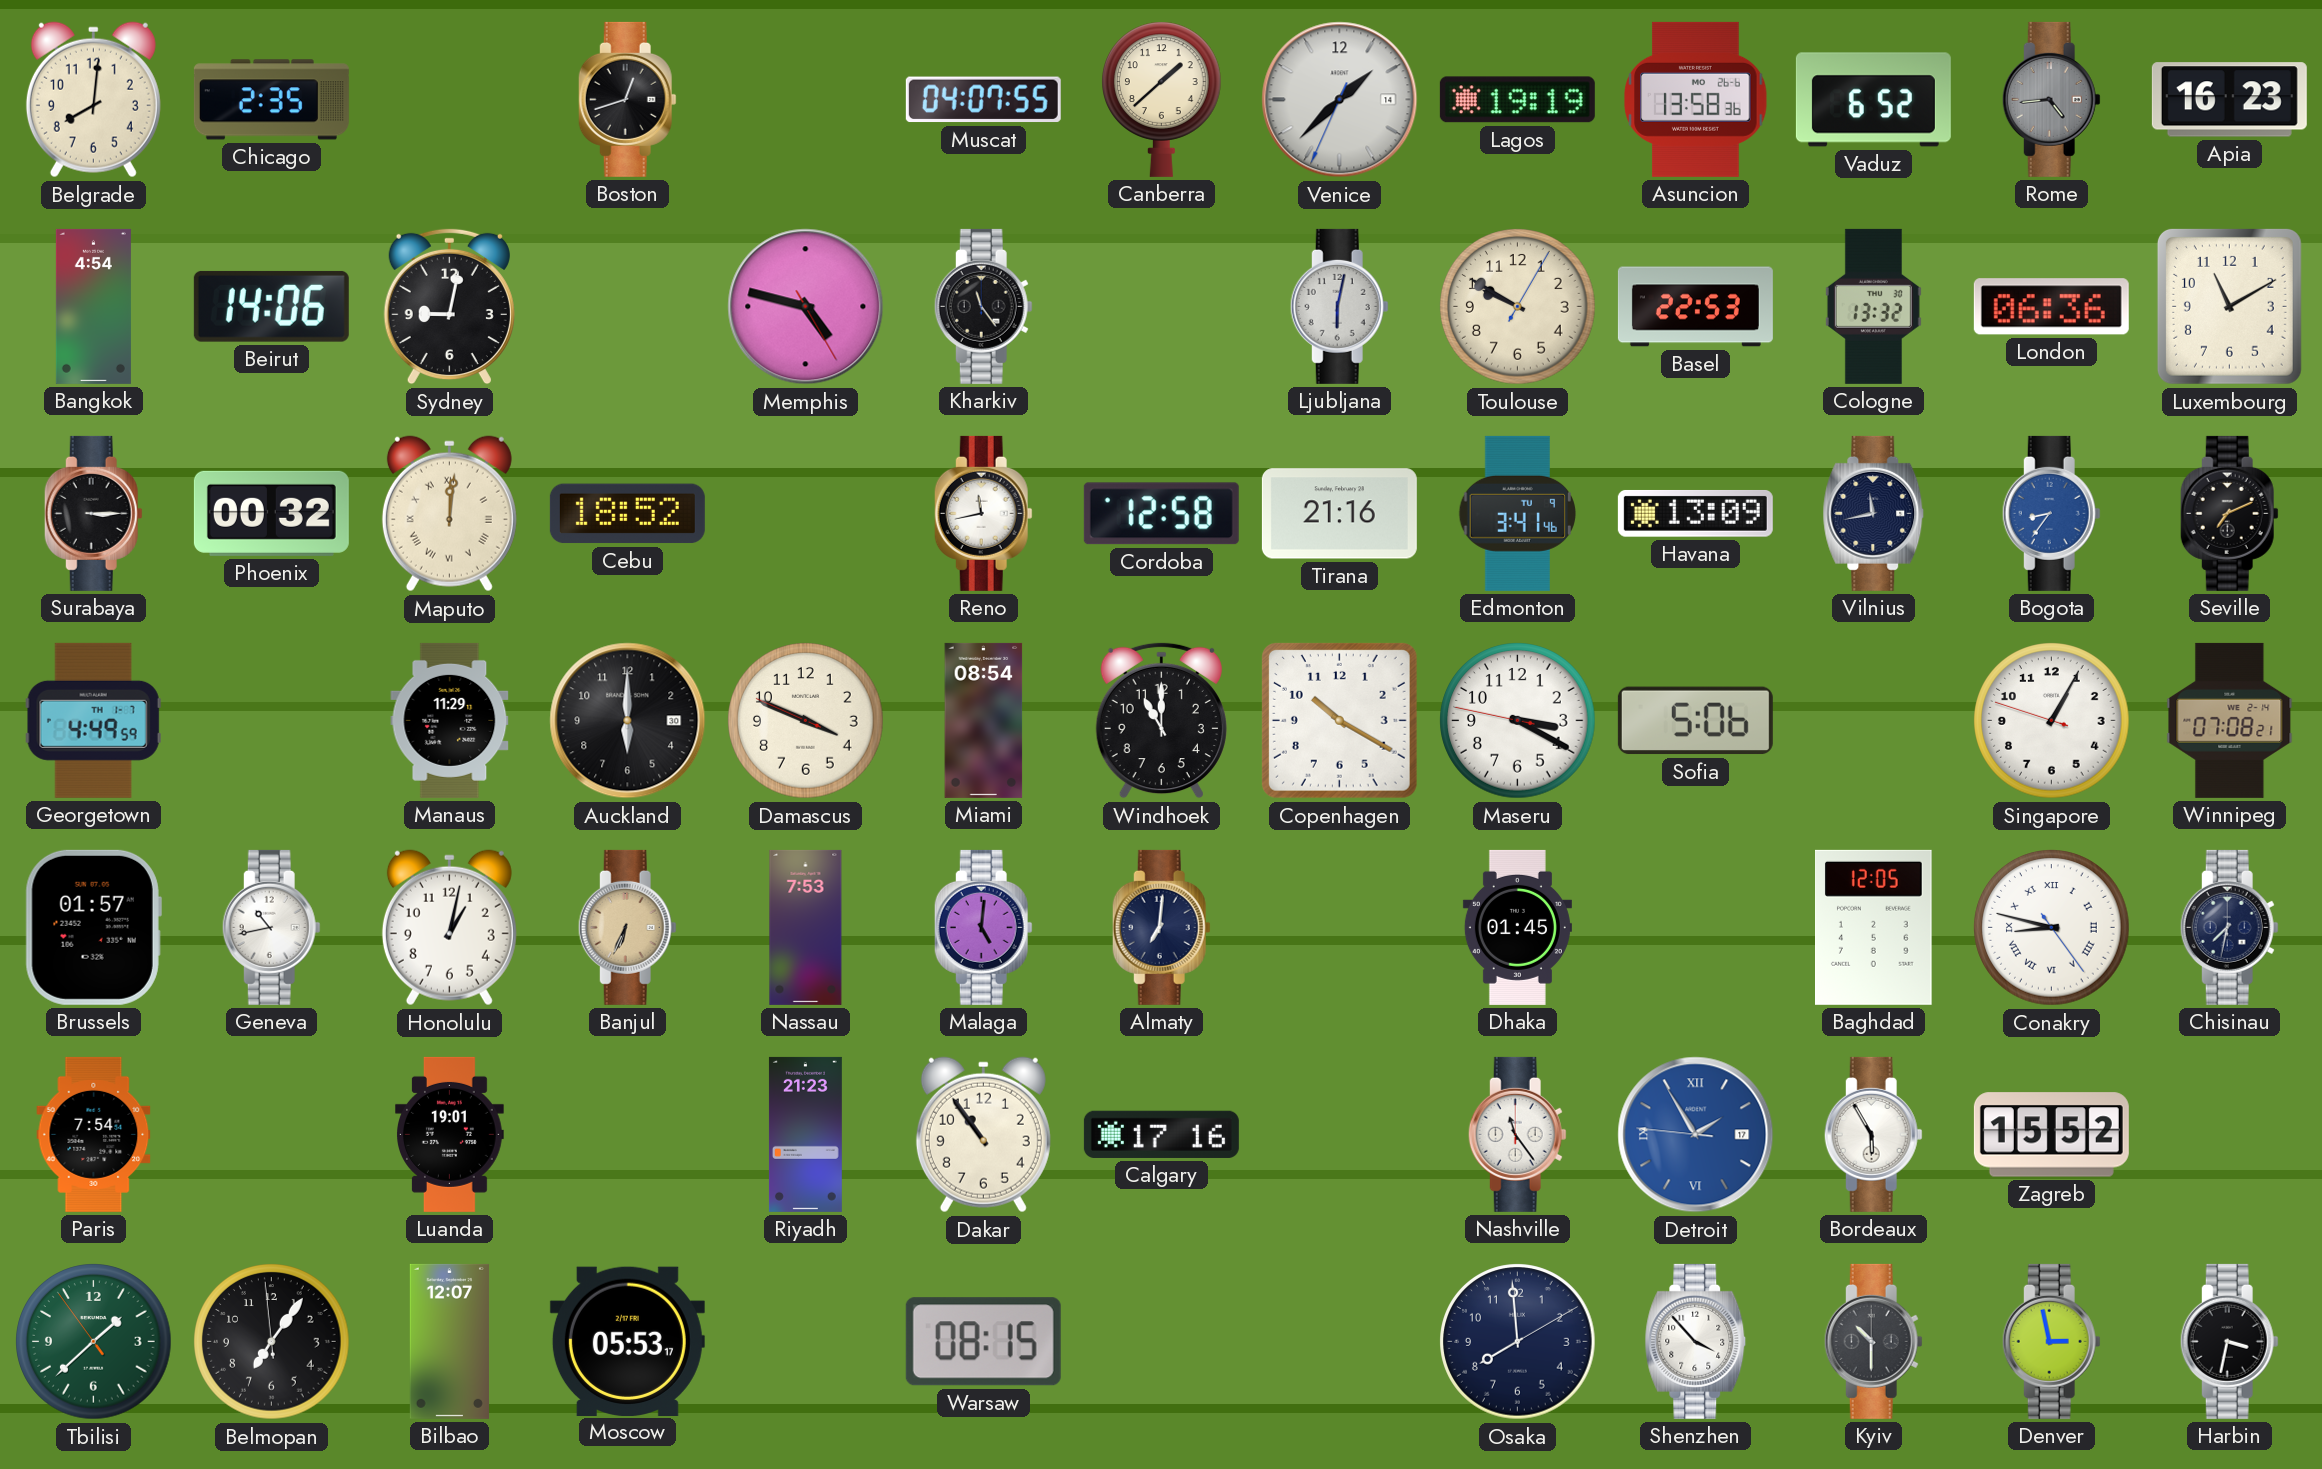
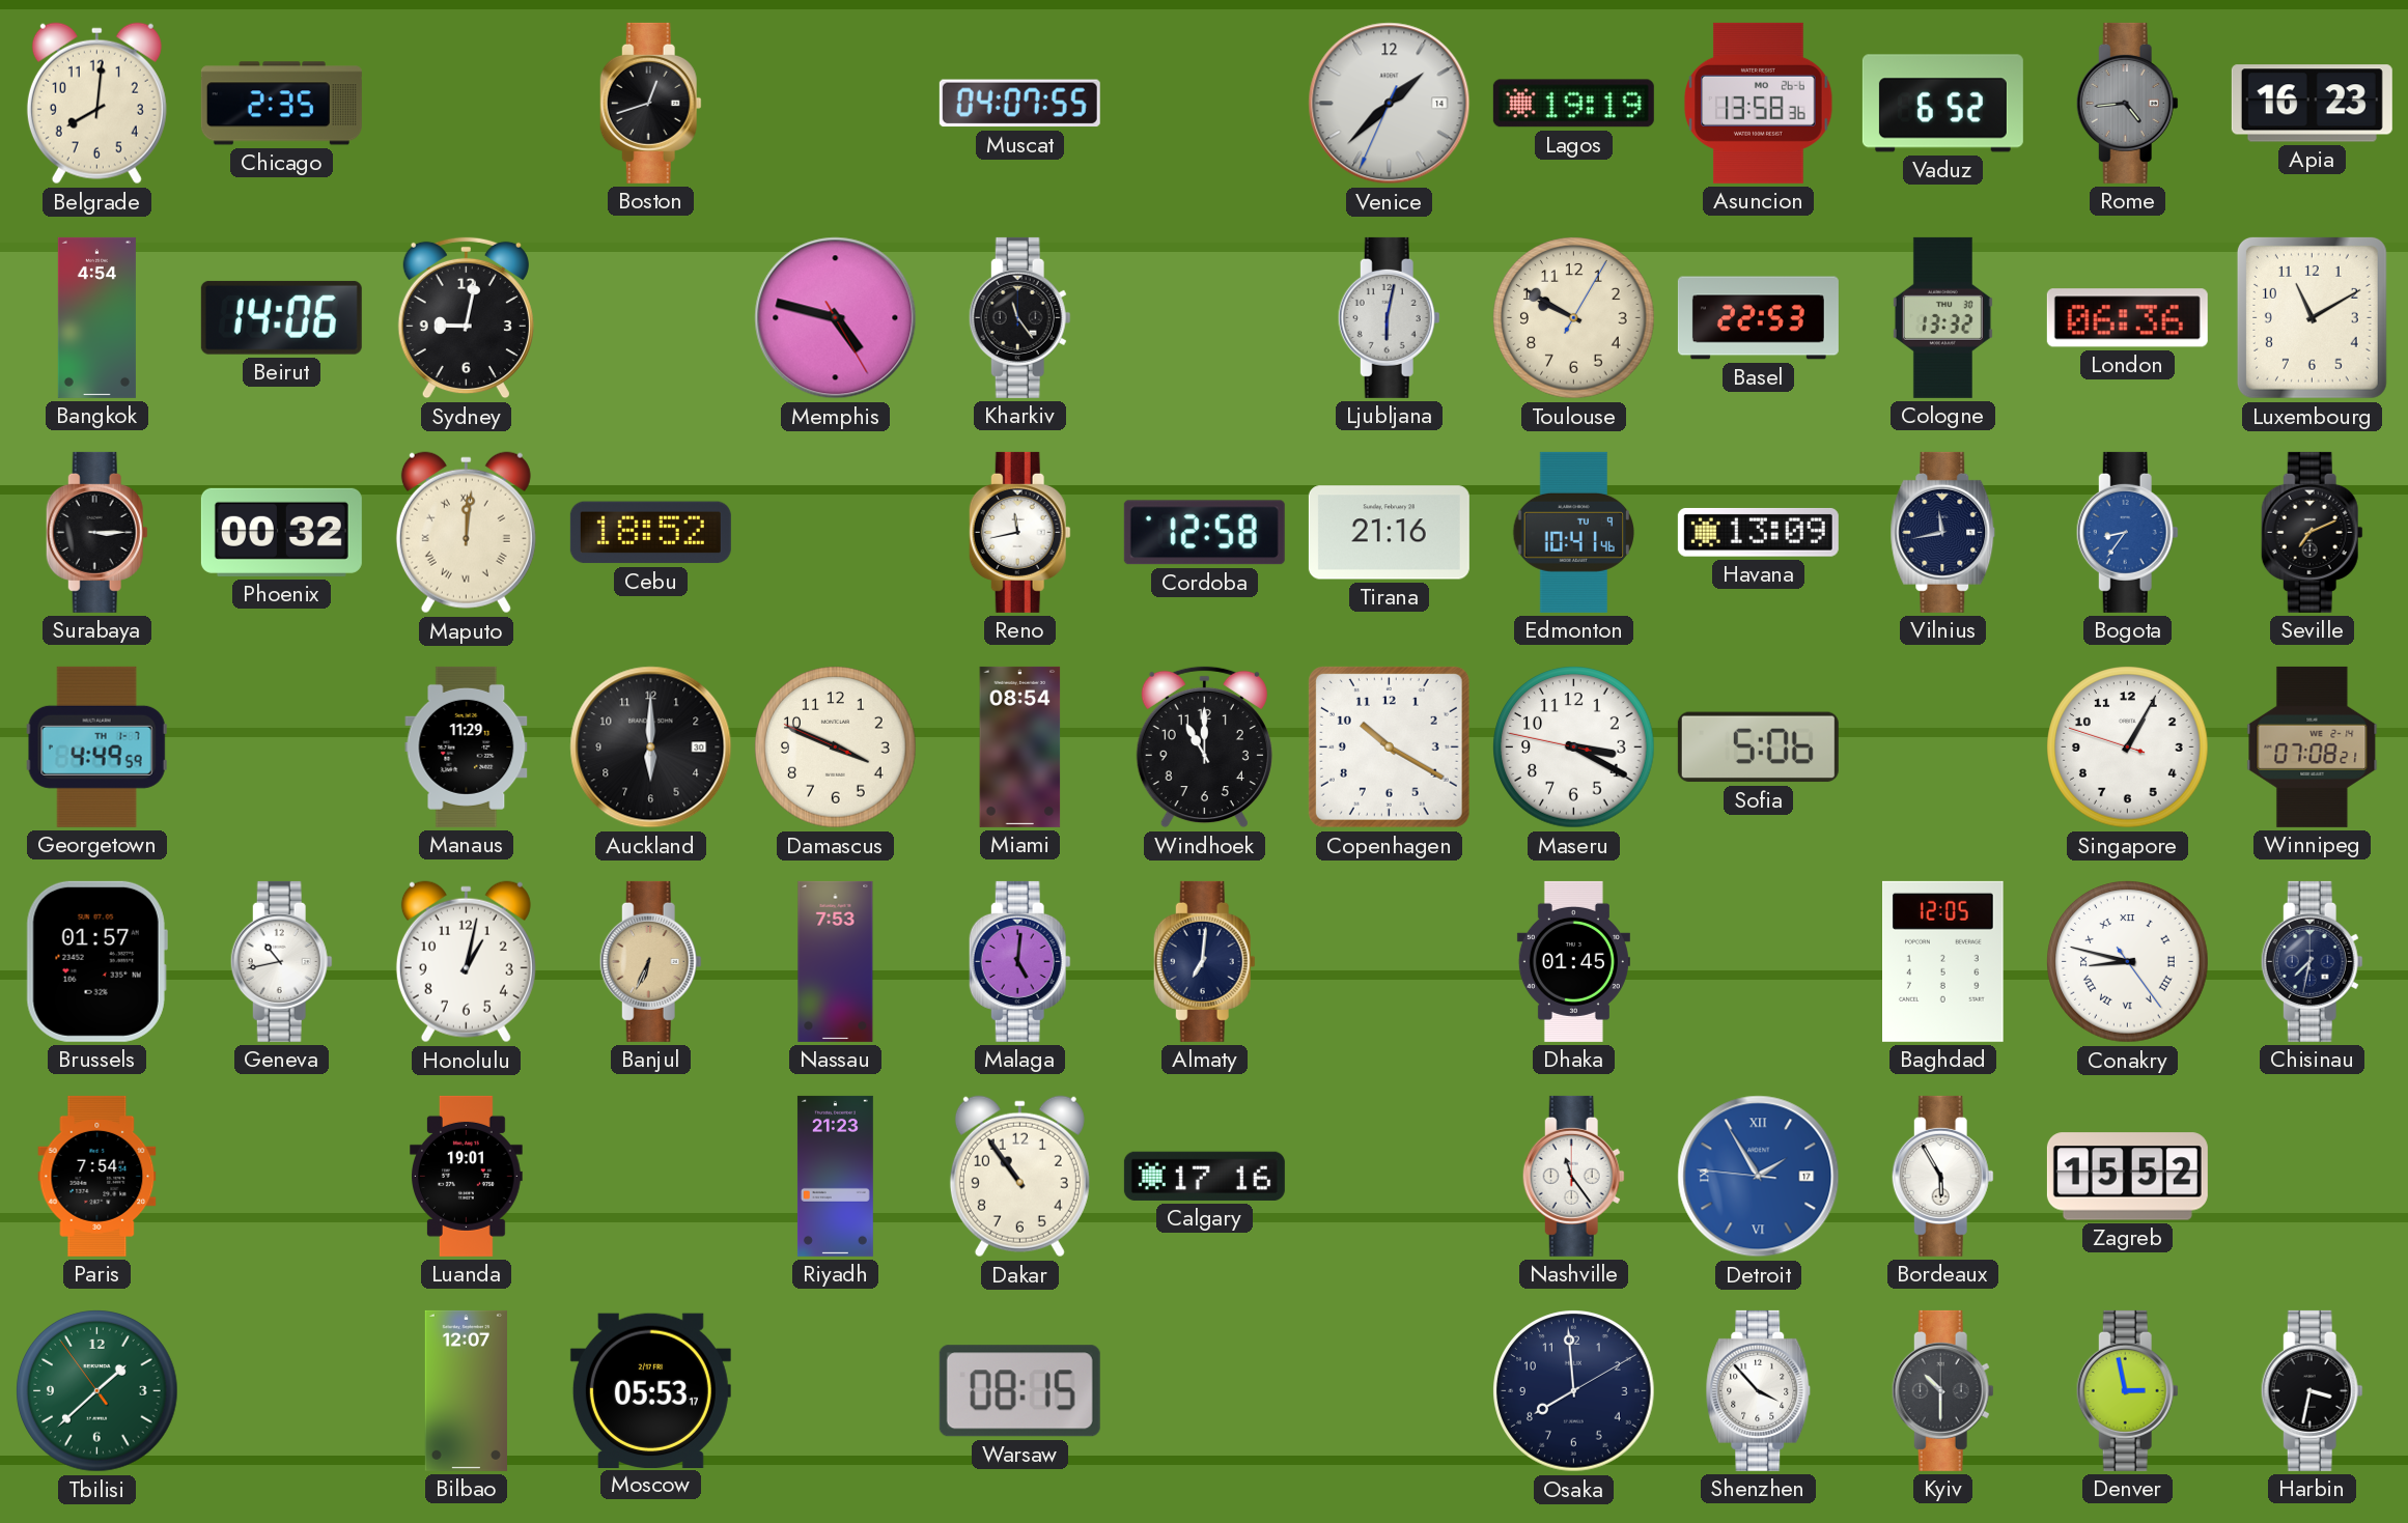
Canberra: 1:38 -> none (1162, 99)
Edmonton: 3:41 -> 10:41 (1573, 532)
Belmopan: 7:05 -> none (272, 1342)
